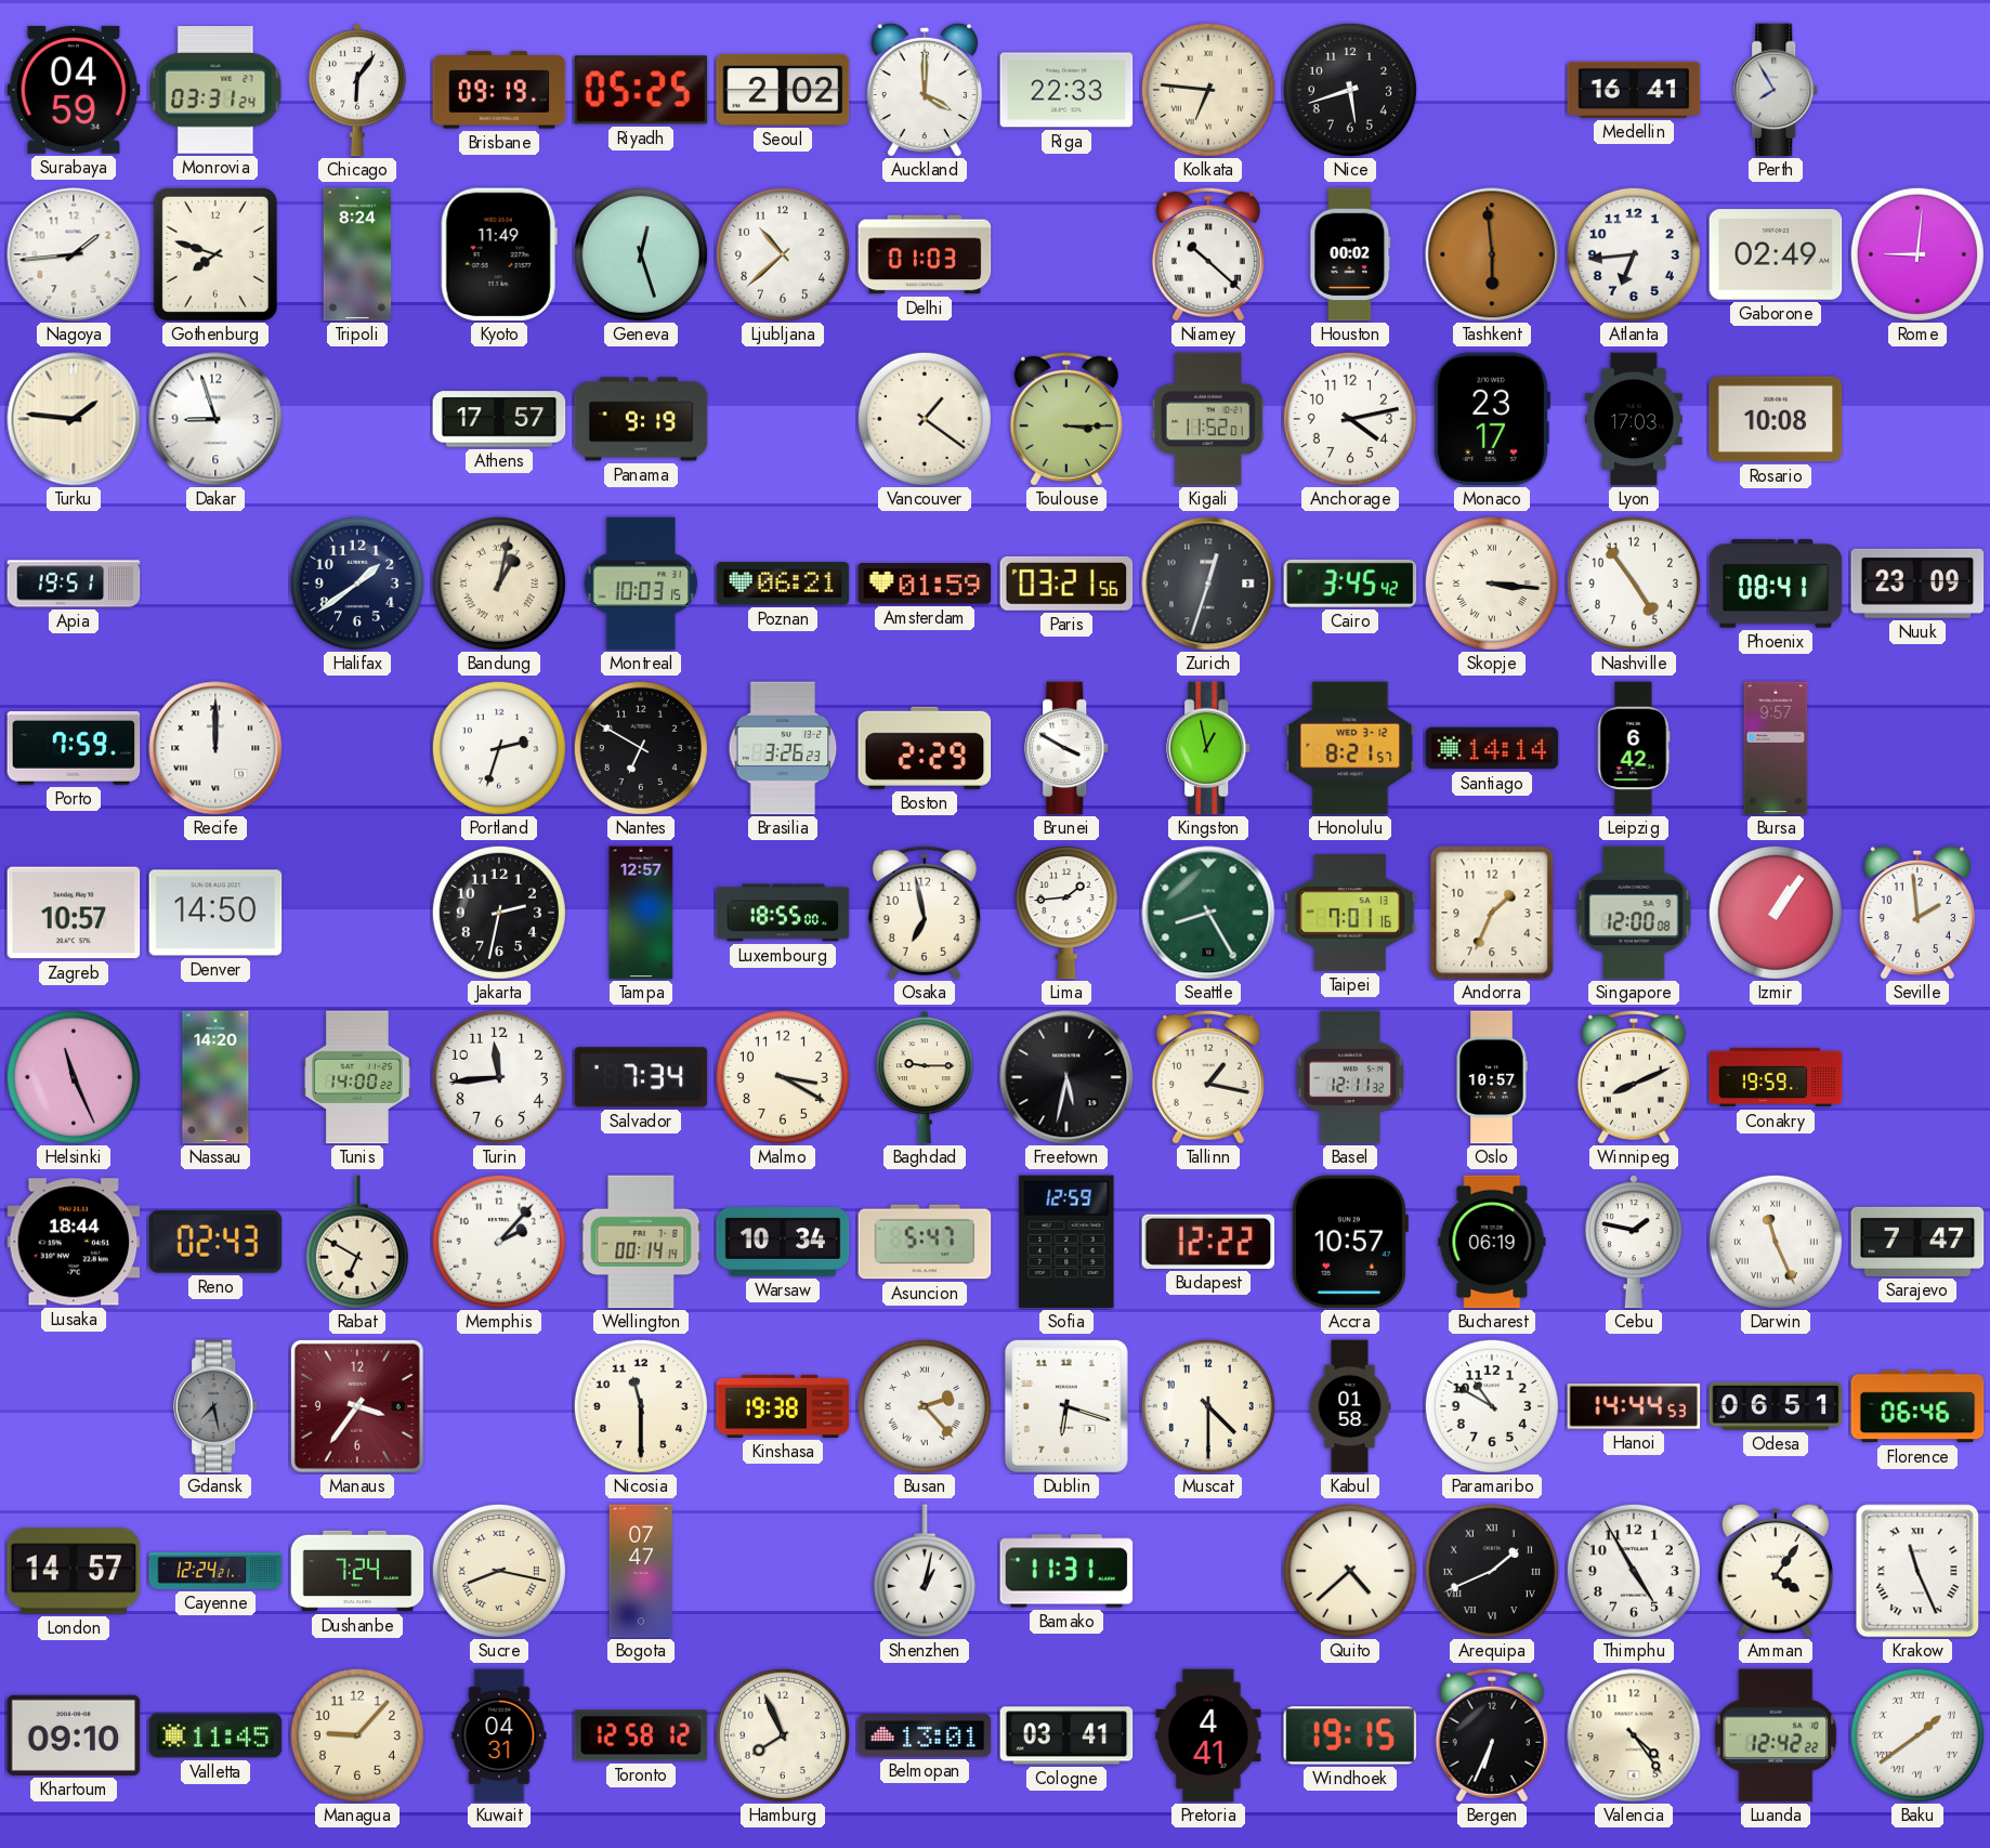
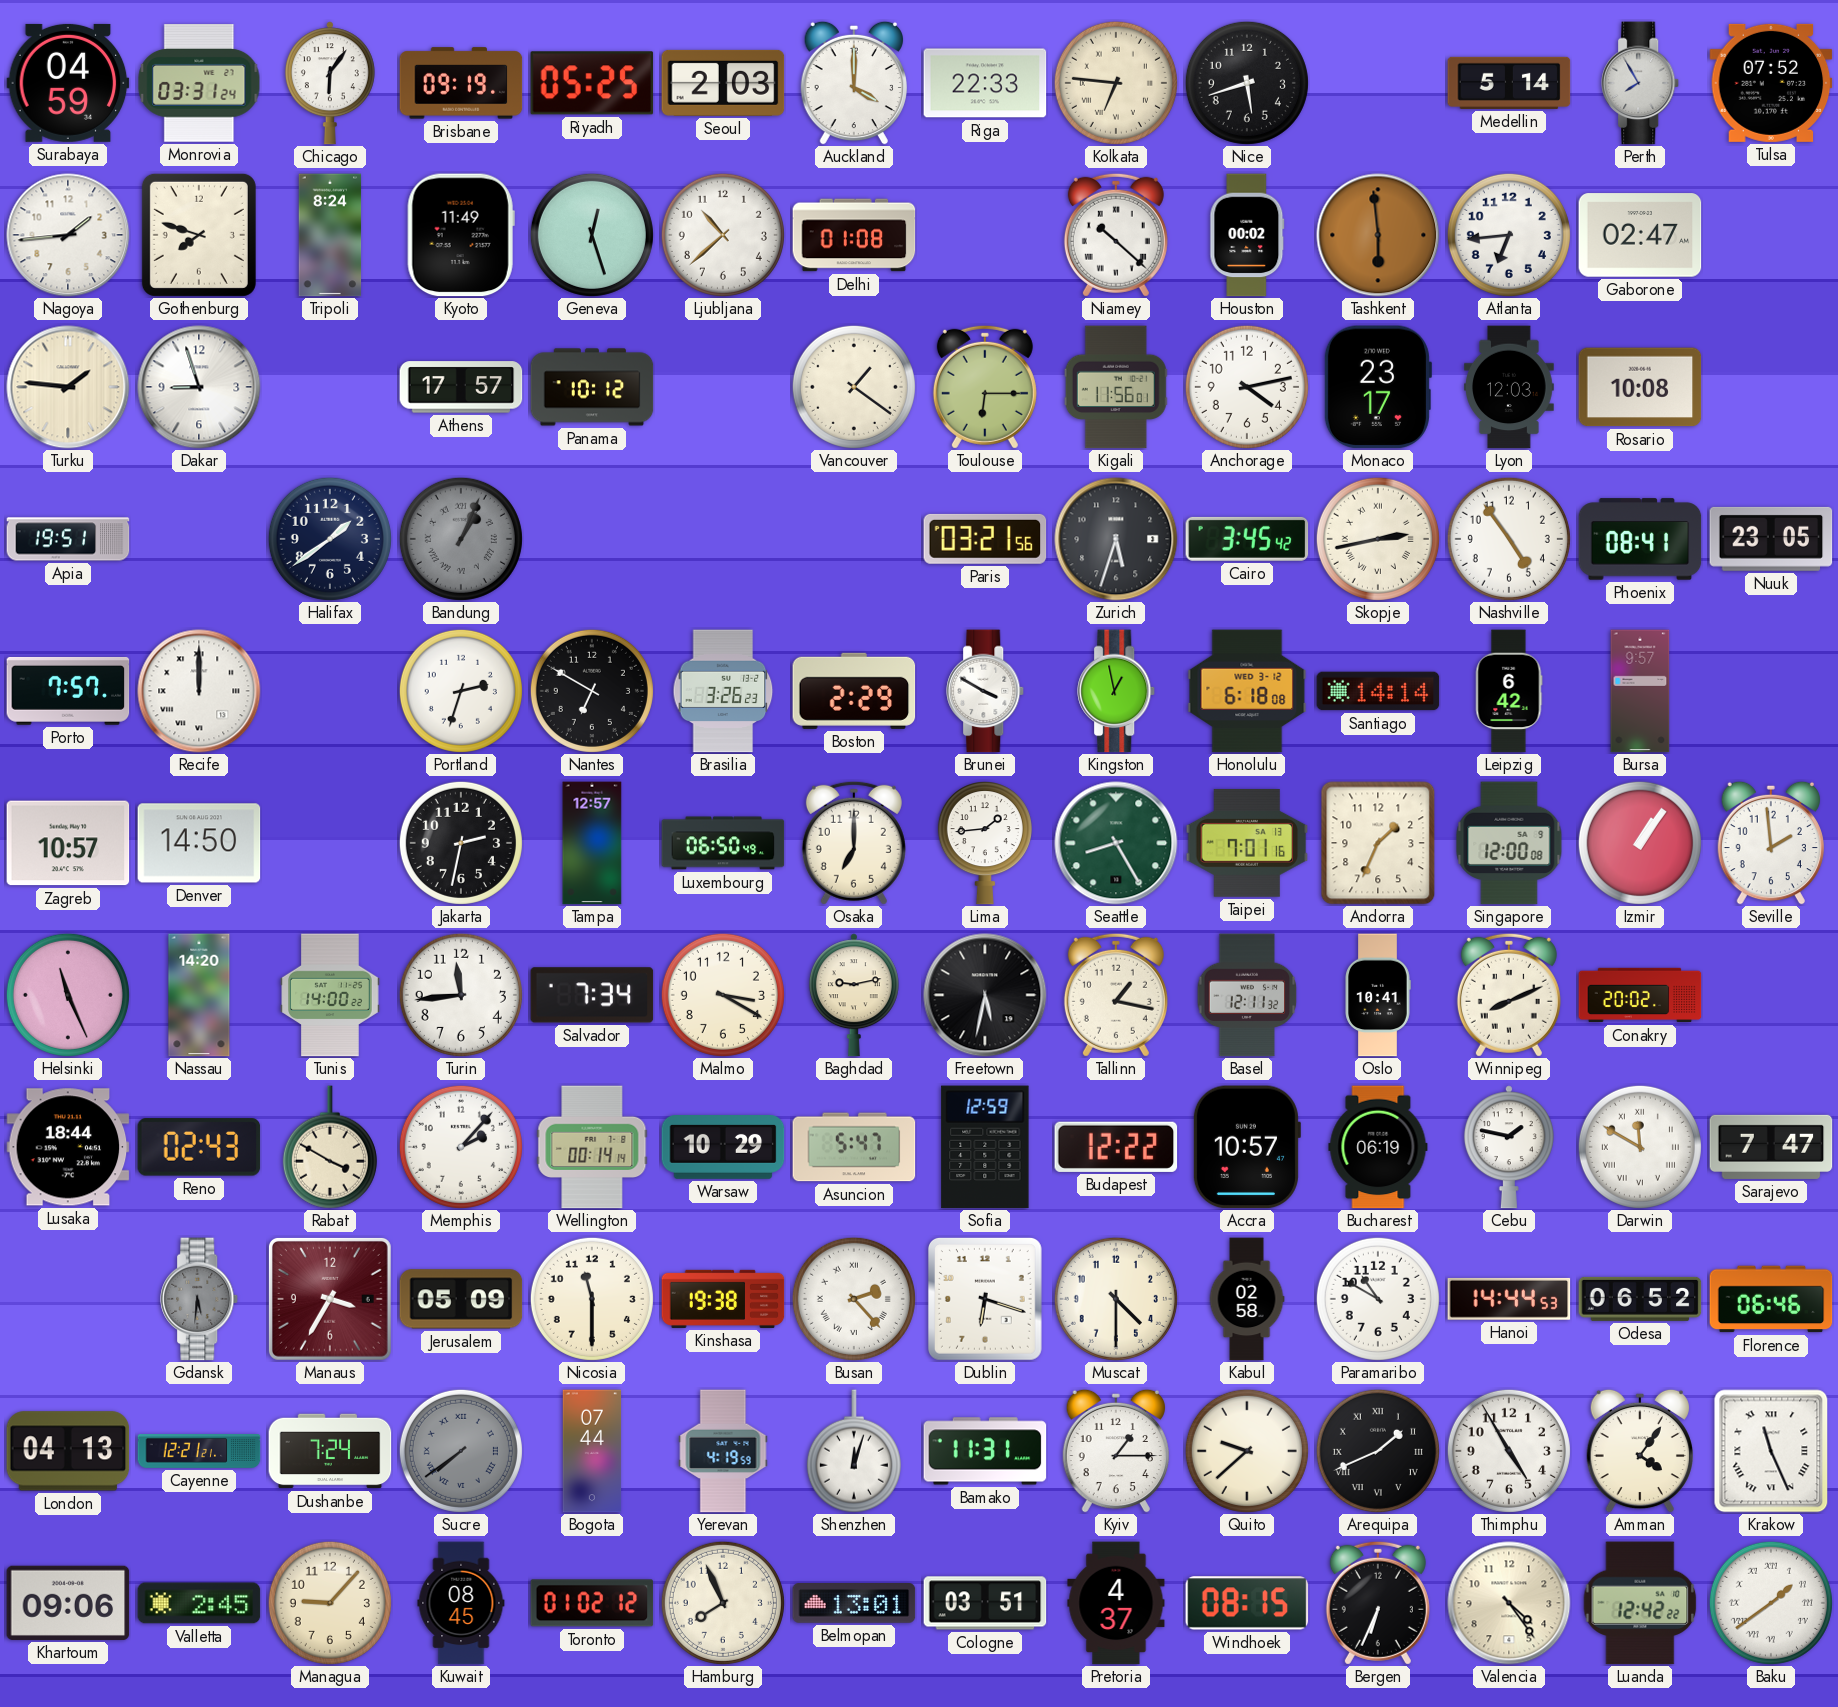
Seoul: 2:02 -> 2:03 (723, 83)
Medellin: 16:41 -> 5:14 (1509, 83)
Tulsa: none -> 07:52 (1771, 83)
Delhi: 01:03 -> 01:08 (854, 235)
Gaborone: 02:49 -> 02:47 (1640, 235)
Rome: 9:01 -> none (1917, 254)
Panama: 9:19 -> 10:12 (592, 387)
Toulouse: 3:15 -> 6:15 (985, 387)
Kigali: 11:52 -> 11:56 (1116, 387)
Lyon: 17:03 -> 12:03 (1510, 387)
Bandung: 1:02 -> 1:04 (461, 539)
Bandung dial: cream -> grey (461, 539)
Montreal: 10:03 -> none (641, 584)
Poznan: 06:21 -> none (783, 584)
Amsterdam: 01:59 -> none (925, 584)
Zurich: 12:33 -> 5:33 (1116, 539)
Skopje: 3:16 -> 2:43 (1378, 539)
Nuuk: 23:09 -> 23:05 (1771, 539)
Porto: 7:59 -> 7:57 (68, 691)
Honolulu: 8:21 -> 6:18 (1247, 691)
Luxembourg: 18:55 -> 06:50 (723, 843)
Osaka: 6:58 -> 7:00 (854, 843)
Baghdad: 9:15 -> 9:13 (854, 995)
Oslo: 10:57 -> 10:41 (1378, 995)
Conakry: 19:59 -> 20:02 (1640, 995)
Rabat: 6:50 -> 3:50 (330, 1147)
Warsaw: 10:34 -> 10:29 (723, 1148)
Darwin: 11:26 -> 11:50 (1640, 1147)
Gdansk: 7:28 -> 5:31 (200, 1299)
Manaus: 3:36 -> 3:35 (330, 1299)
Jerusalem: none -> 05:09 (461, 1299)
Kabul: 01:58 -> 02:58 (1247, 1299)
Odesa: 06:51 -> 06:52 (1640, 1299)
London: 14:57 -> 04:13 (68, 1451)
Cayenne: 12:24 -> 12:21 (199, 1452)
Sucre: 8:17 -> 7:39 (461, 1451)
Sucre dial: cream -> grey (461, 1451)
Bogota: 07:47 -> 07:44 (592, 1451)
Yerevan: none -> 4:19 (723, 1451)
Shenzhen: 1:02 -> 12:03 (854, 1451)
Kyiv: none -> 1:15 (1116, 1451)
Quito: 4:38 -> 9:38 (1247, 1451)
Khartoum: 09:10 -> 09:06 (68, 1603)
Valletta: 11:45 -> 2:45 (199, 1603)
Kuwait: 04:31 -> 08:45 (461, 1603)
Toronto: 12:58 -> 01:02 (592, 1603)
Cologne: 03:41 -> 03:51 (985, 1603)
Pretoria: 4:41 -> 4:37 (1116, 1603)
Windhoek: 19:15 -> 08:15 (1247, 1603)
